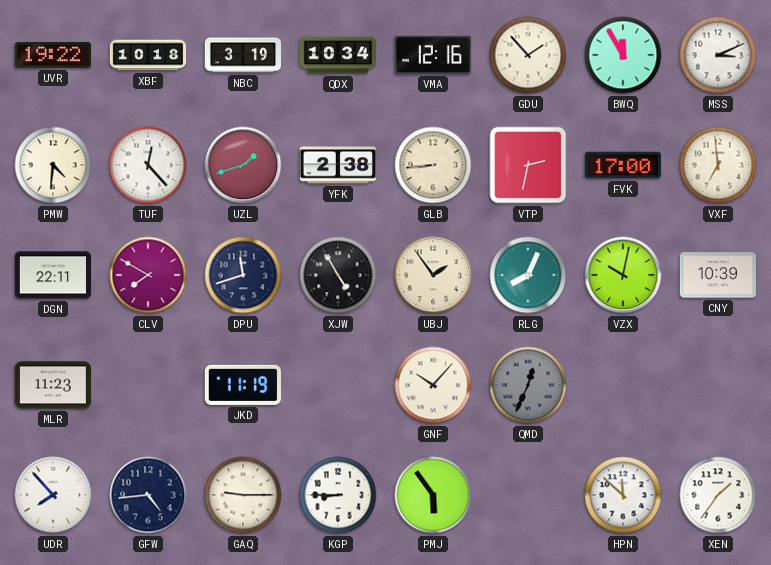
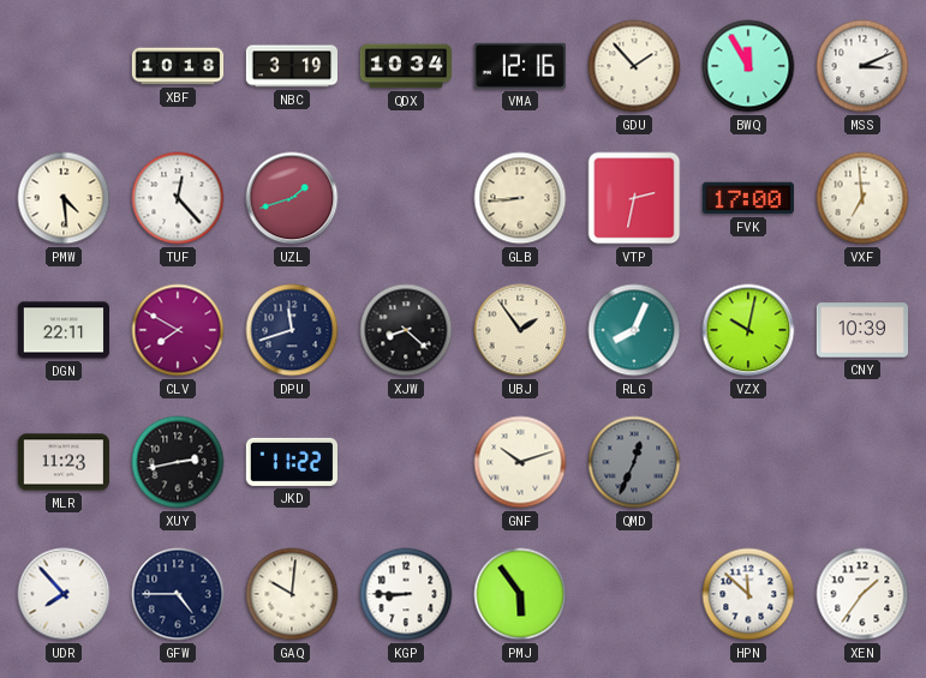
UVR: 19:22 -> none (52, 56)
PMW: 4:31 -> 4:29 (64, 198)
YFK: 2:38 -> none (337, 165)
XJW: 4:55 -> 8:22 (406, 330)
XUY: none -> 2:43 (178, 462)
JKD: 11:19 -> 11:22 (292, 462)
GNF: 10:07 -> 10:12 (520, 462)
GFW: 4:44 -> 4:45 (178, 594)
GAQ: 9:15 -> 10:01 (292, 594)
